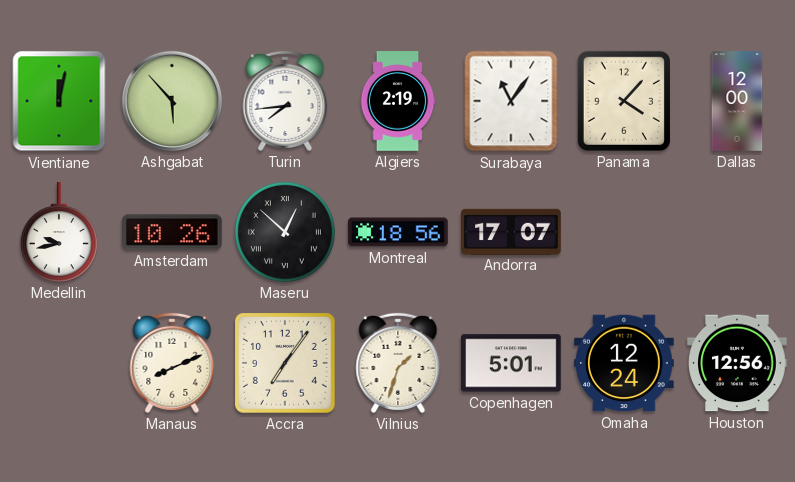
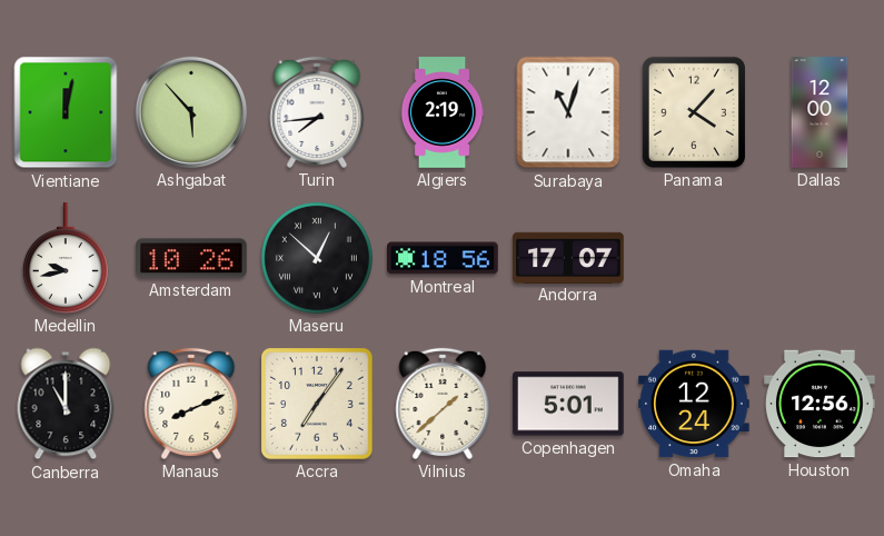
Surabaya: 11:06 -> 11:03 (568, 112)
Canberra: none -> 11:00 (66, 404)
Vilnius: 1:33 -> 1:38 (443, 404)
